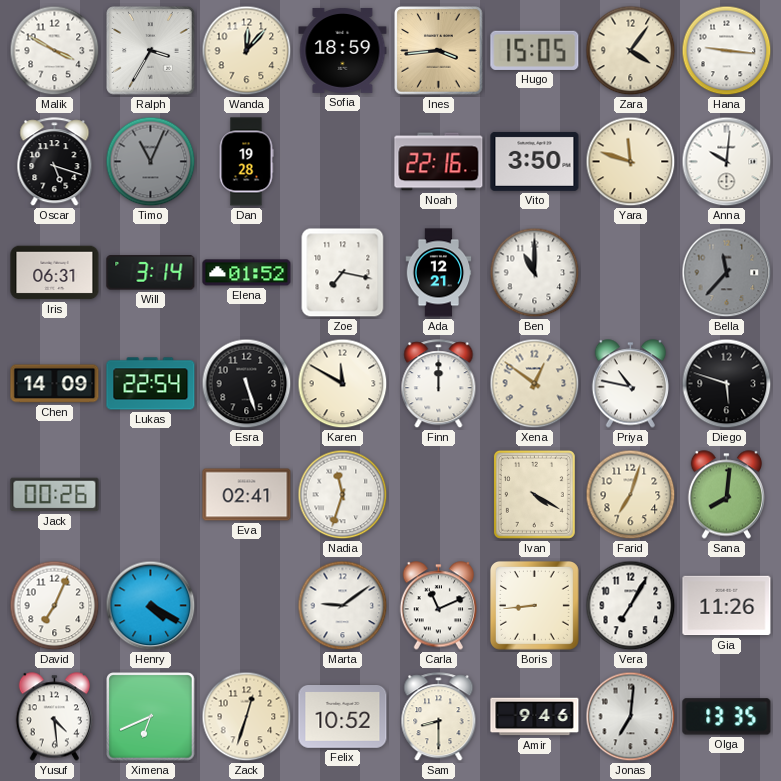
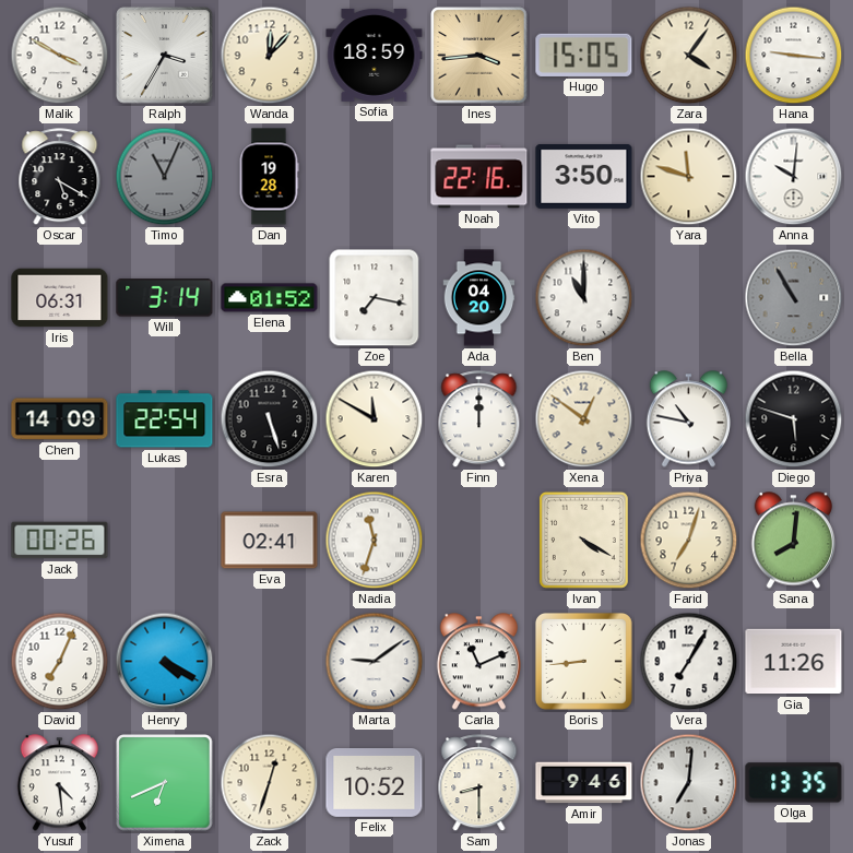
Oscar: 5:18 -> 5:20 (60, 177)
Ada: 12:21 -> 04:20 (479, 298)
Bella: 11:37 -> 10:55 (794, 298)
